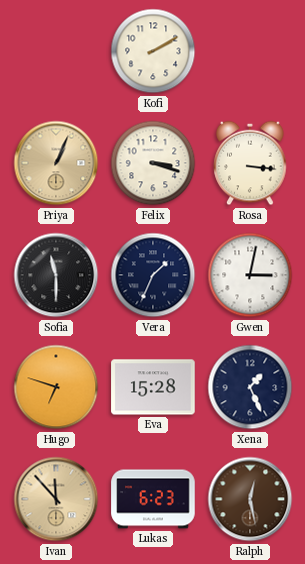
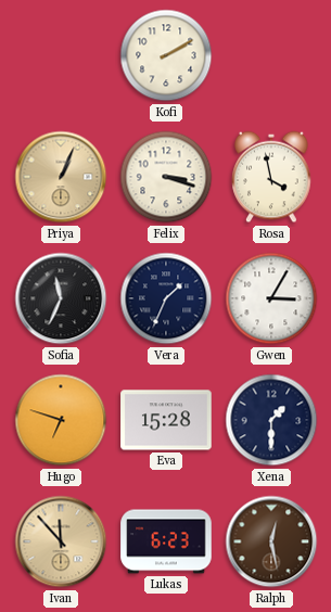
Rosa: 3:16 -> 3:58 (271, 177)
Sofia: 11:30 -> 11:34 (61, 298)
Gwen: 3:02 -> 3:05 (271, 298)
Xena: 1:26 -> 1:30 (271, 420)
